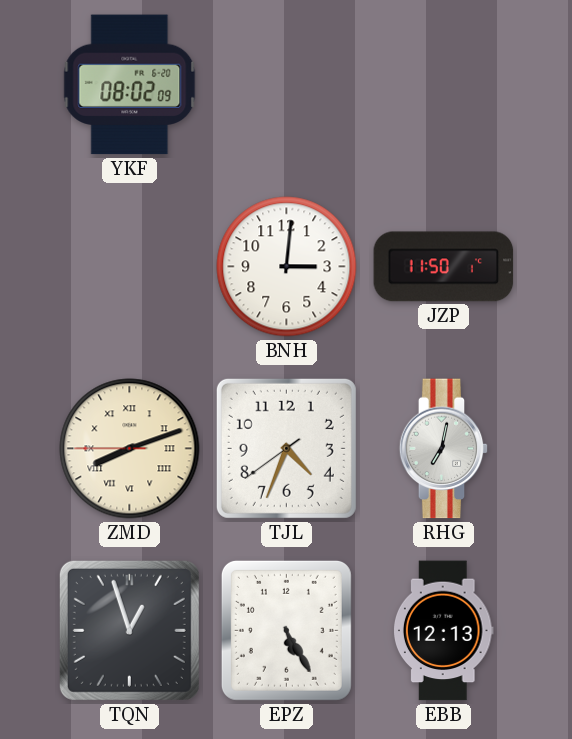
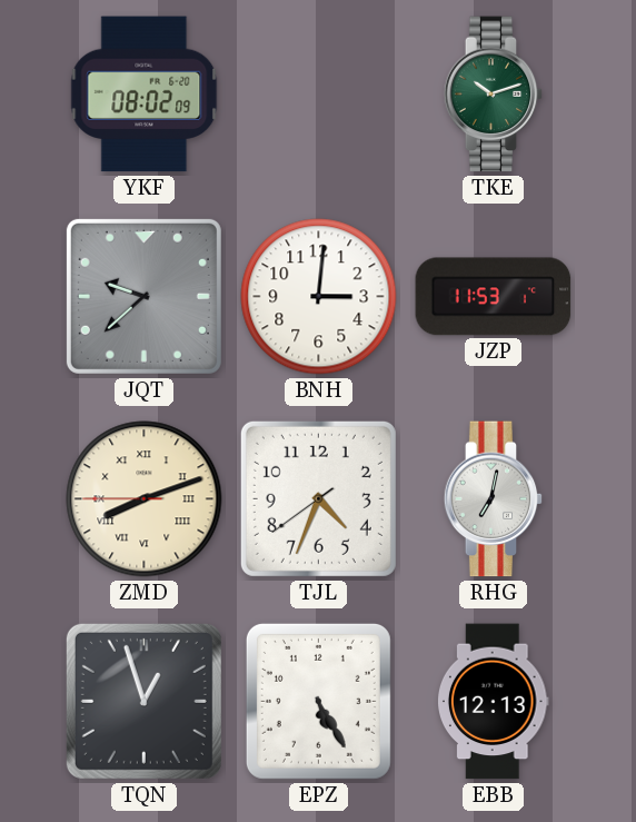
TKE: none -> 10:12 (494, 95)
JQT: none -> 9:38 (143, 296)
JZP: 11:50 -> 11:53 (494, 297)
